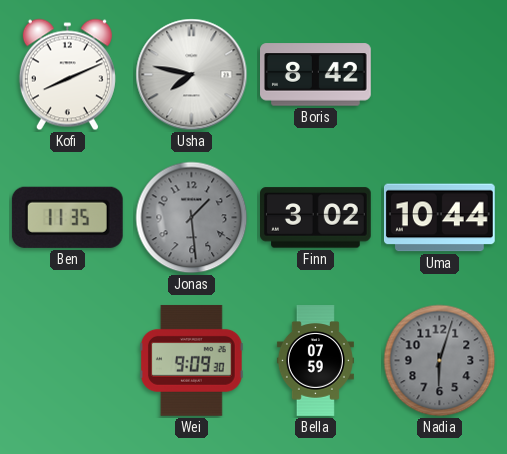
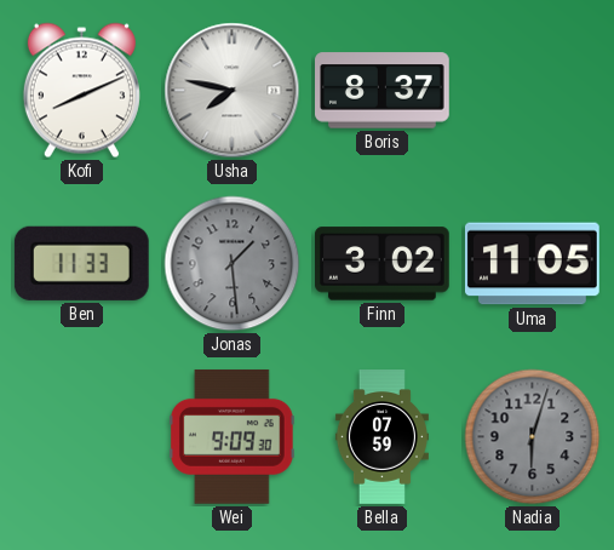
Boris: 8:42 -> 8:37 (383, 91)
Ben: 11:35 -> 11:33 (81, 263)
Uma: 10:44 -> 11:05 (533, 264)
